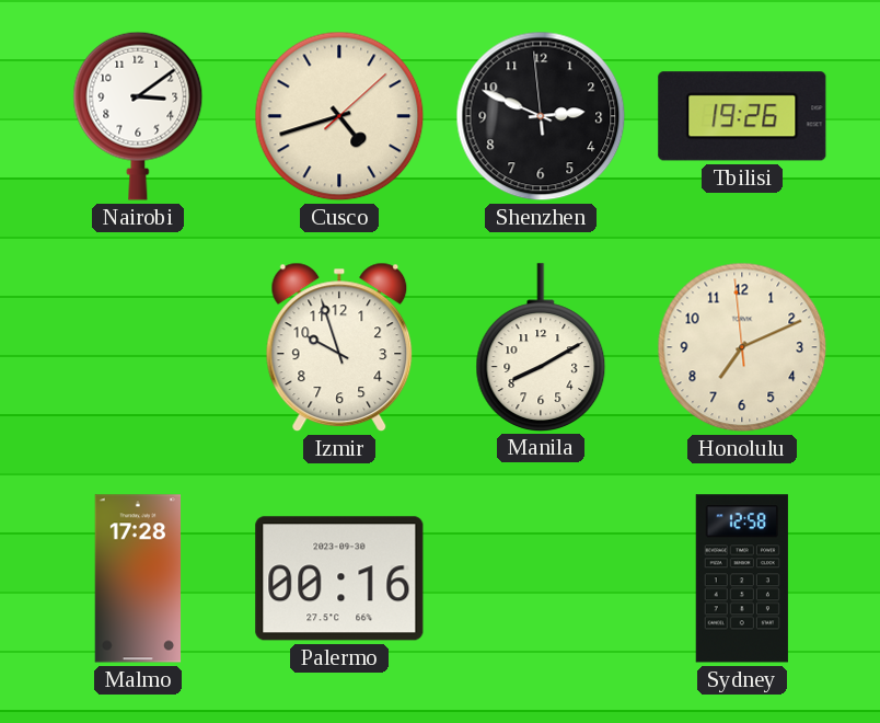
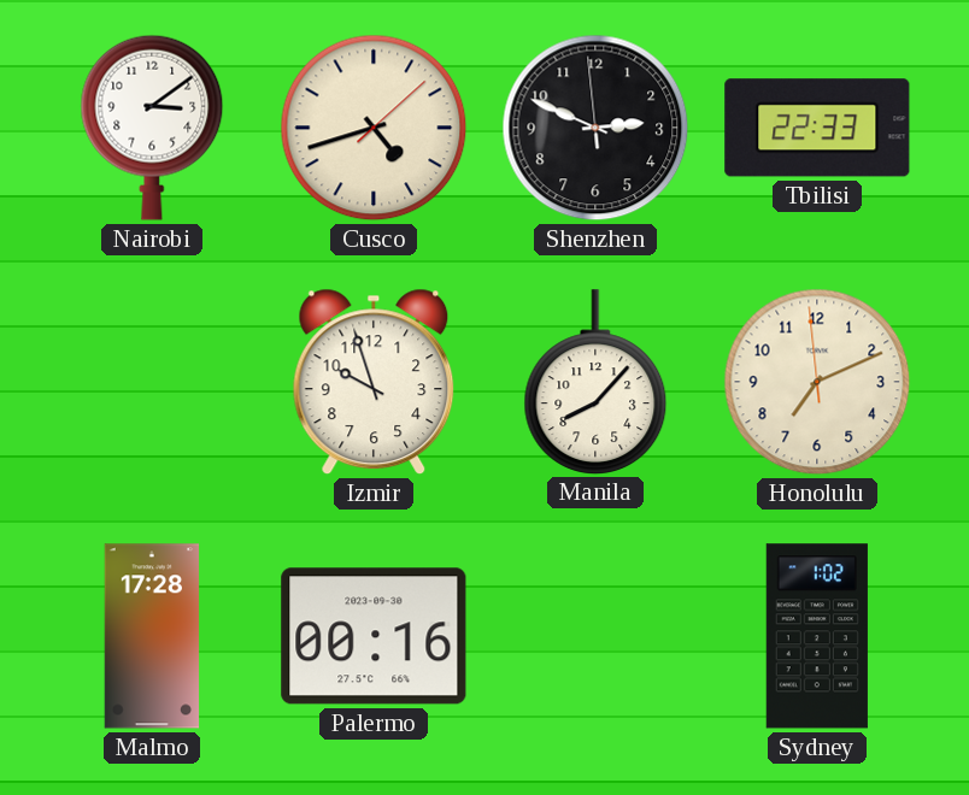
Tbilisi: 19:26 -> 22:33 (817, 128)
Manila: 8:10 -> 8:07 (595, 382)
Sydney: 12:58 -> 1:02 (817, 636)
